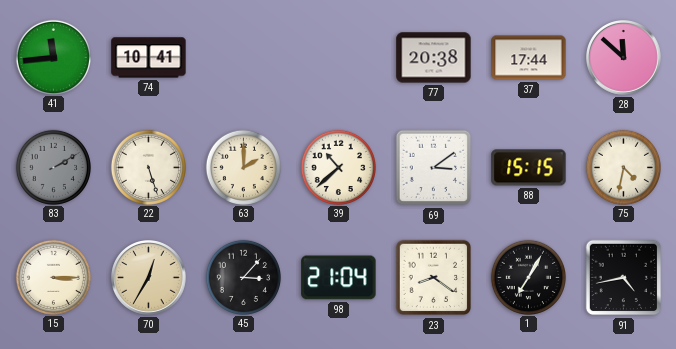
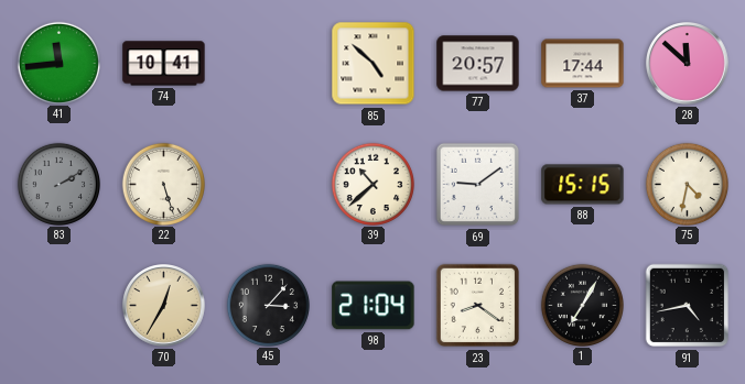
85: none -> 4:52 (374, 64)
77: 20:38 -> 20:57 (478, 64)
63: 2:00 -> none (243, 167)
69: 3:09 -> 9:09 (478, 185)
15: 3:15 -> none (53, 277)
